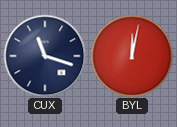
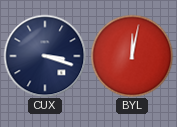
CUX: 11:18 -> 3:18 (45, 56)
